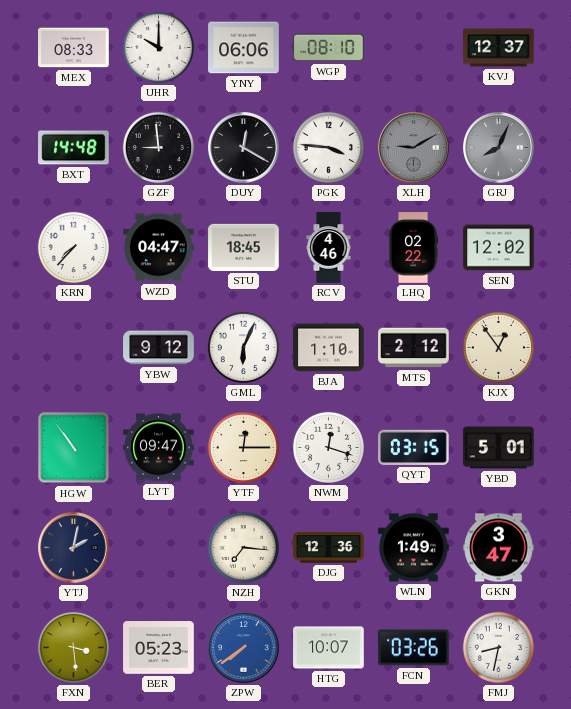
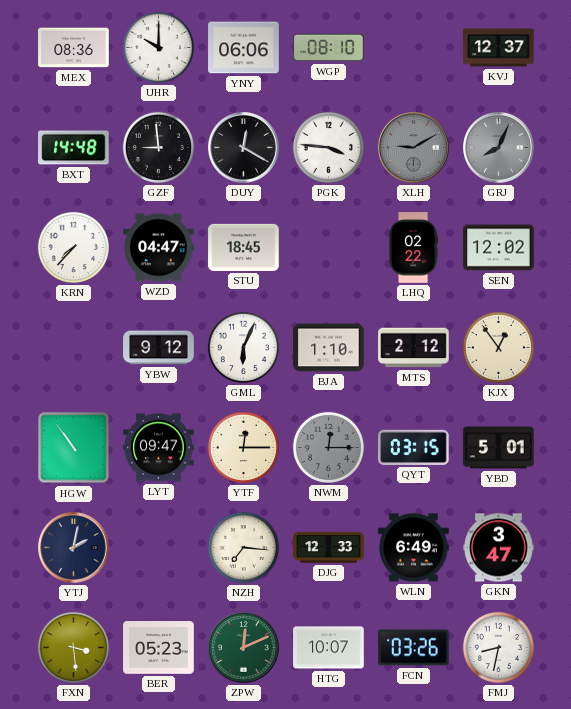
MEX: 08:33 -> 08:36 (74, 48)
RCV: 4:46 -> none (329, 248)
NWM: 12:18 -> 12:15 (328, 447)
NWM dial: white -> grey (328, 447)
DJG: 12:36 -> 12:33 (329, 548)
WLN: 1:49 -> 6:49 (414, 548)
ZPW: 7:39 -> 12:11 (244, 648)
ZPW dial: blue -> green (244, 648)
